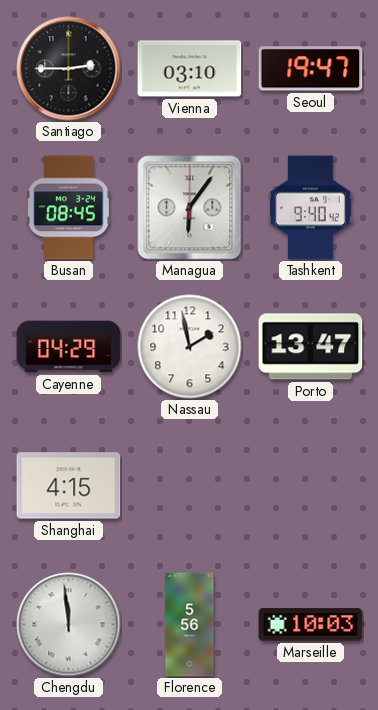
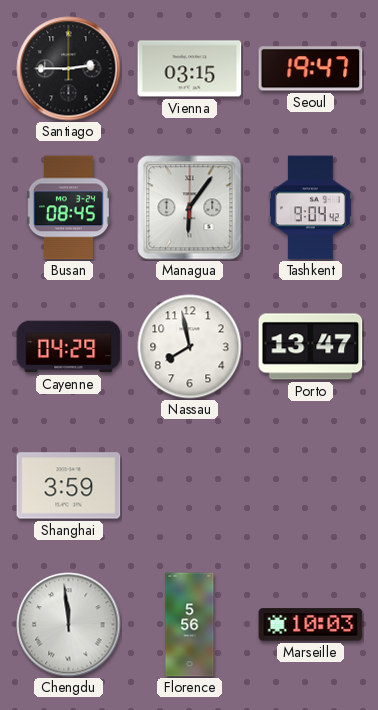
Vienna: 03:10 -> 03:15 (190, 69)
Tashkent: 9:40 -> 9:04 (310, 208)
Nassau: 1:58 -> 7:58 (190, 347)
Shanghai: 4:15 -> 3:59 (69, 486)
